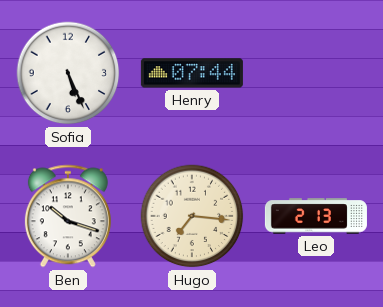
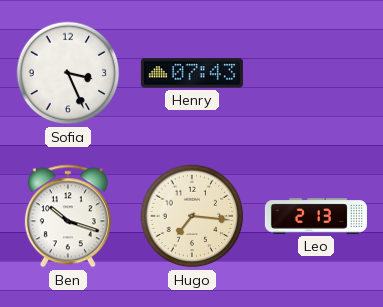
Sofia: 5:26 -> 3:26 (68, 73)
Henry: 07:44 -> 07:43 (192, 73)
